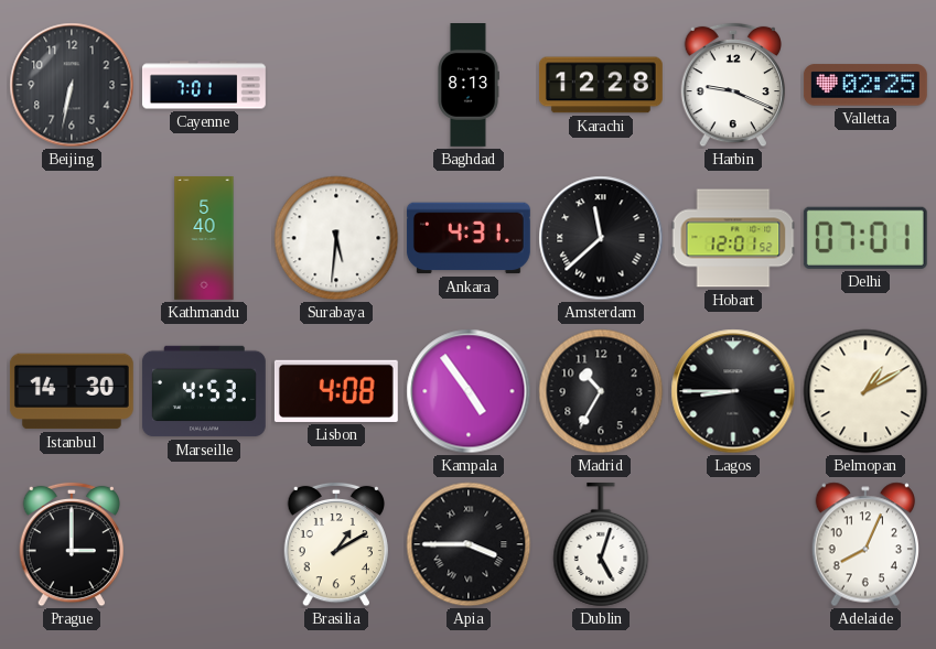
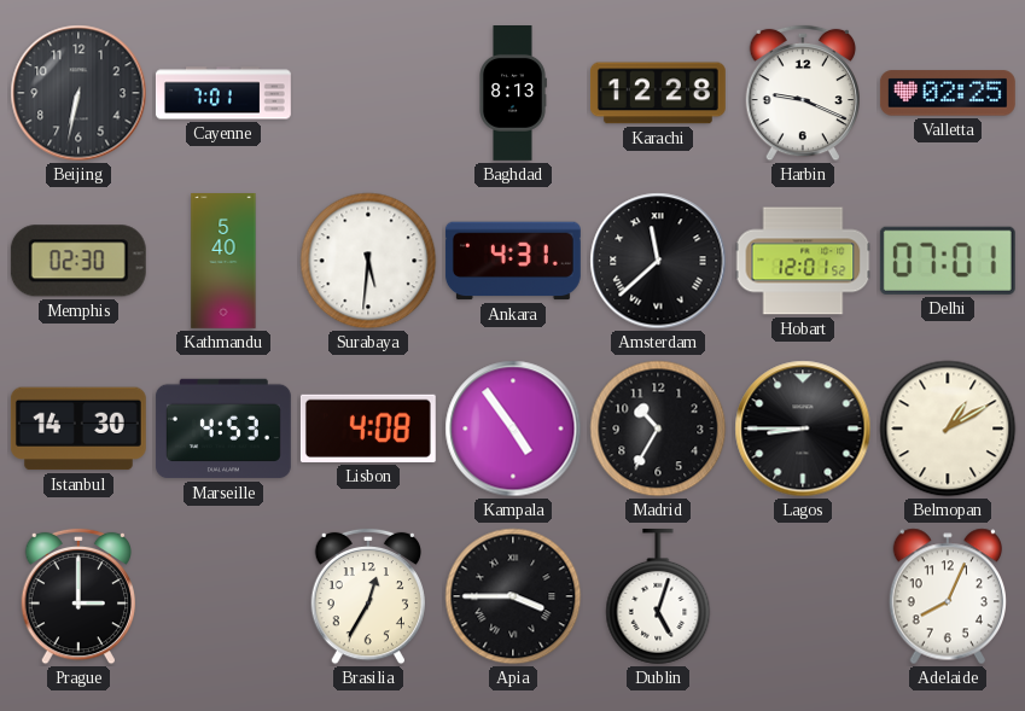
Memphis: none -> 02:30 (78, 261)
Brasilia: 1:10 -> 12:35 (367, 596)
